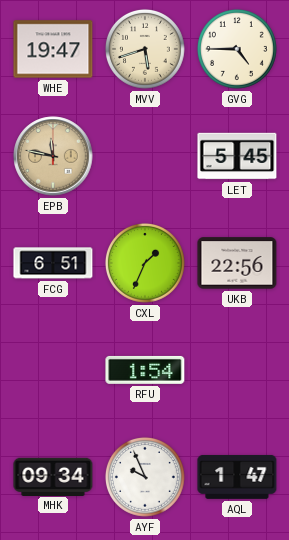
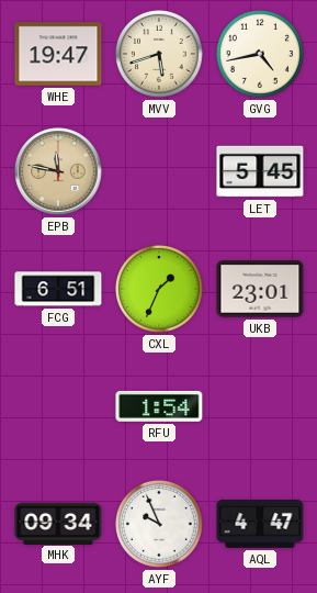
GVG: 4:45 -> 4:43 (260, 54)
UKB: 22:56 -> 23:01 (260, 289)
AQL: 1:47 -> 4:47 (260, 524)
